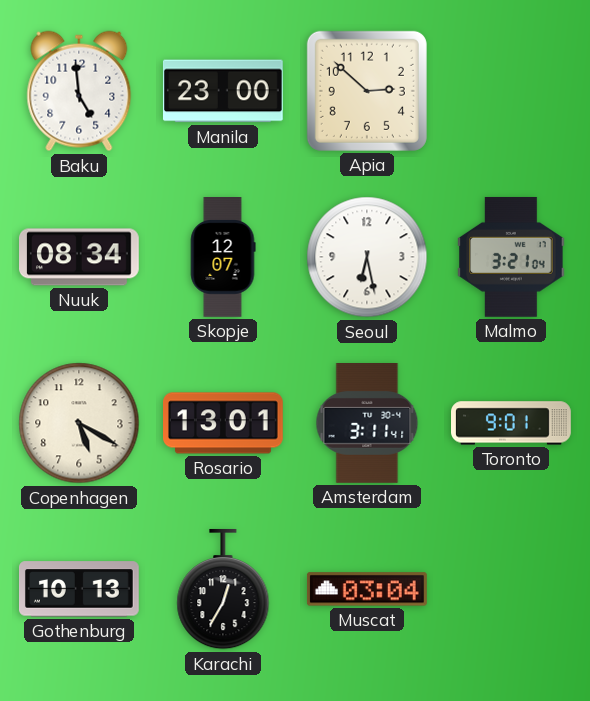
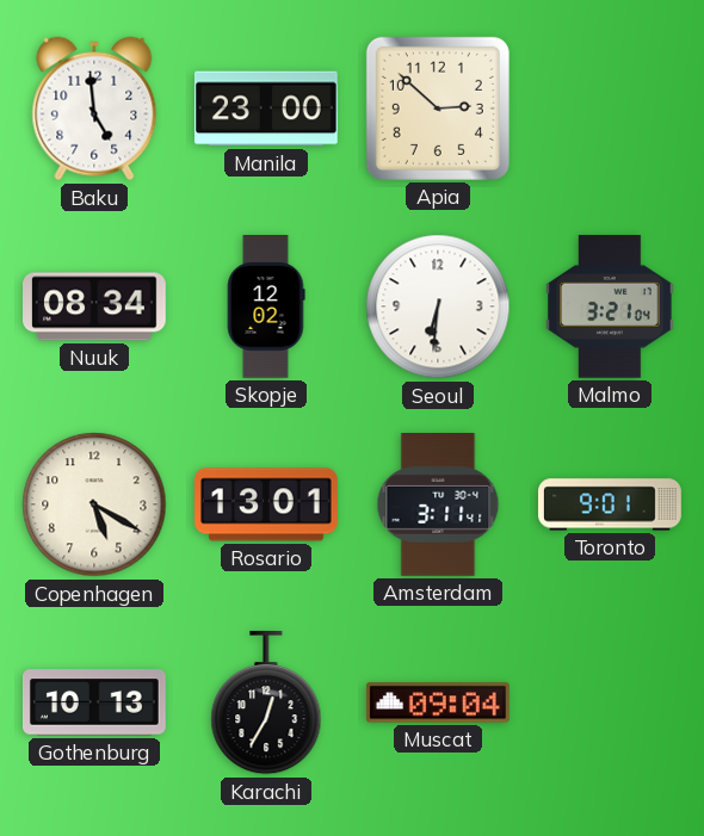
Skopje: 12:07 -> 12:02 (266, 308)
Seoul: 6:28 -> 6:31 (438, 306)
Muscat: 03:04 -> 09:04 (438, 702)
